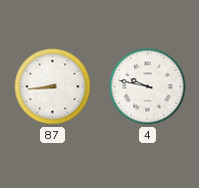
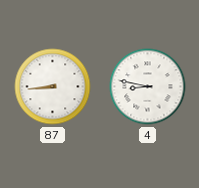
4: 9:47 -> 8:47 (148, 87)
